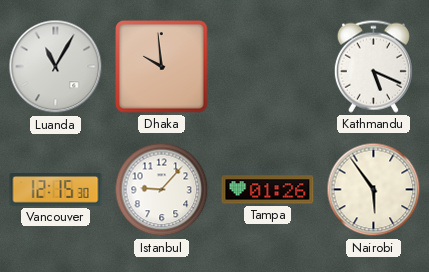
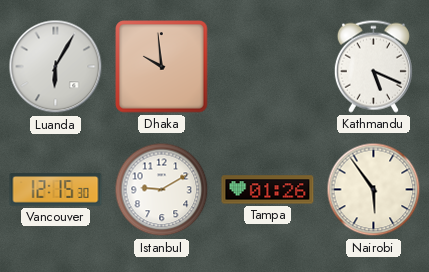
Luanda: 11:05 -> 6:05 (56, 67)
Istanbul: 9:07 -> 9:10 (162, 190)
